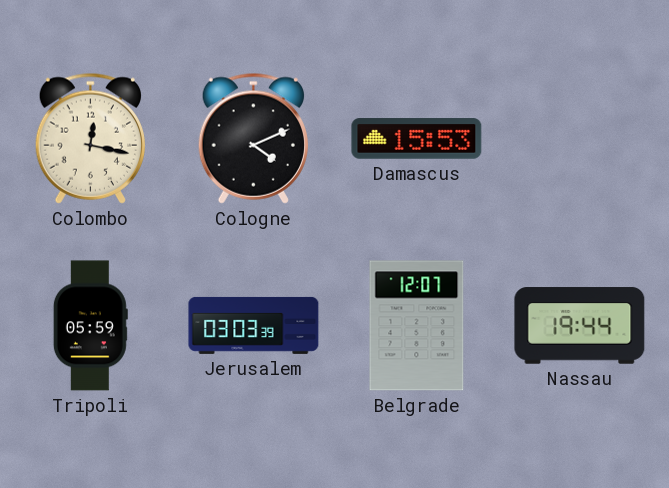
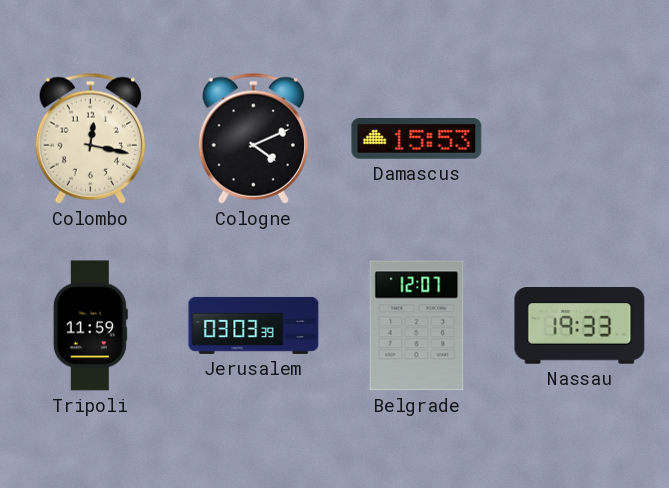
Tripoli: 05:59 -> 11:59 (90, 326)
Nassau: 19:44 -> 19:33 (580, 326)
